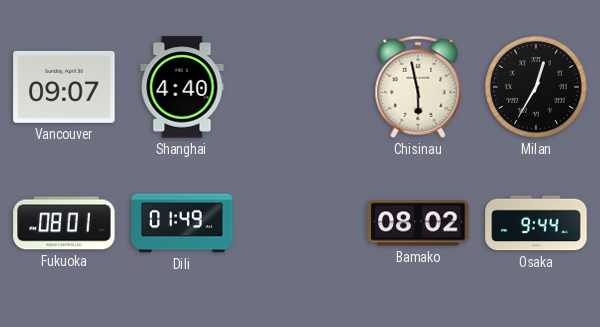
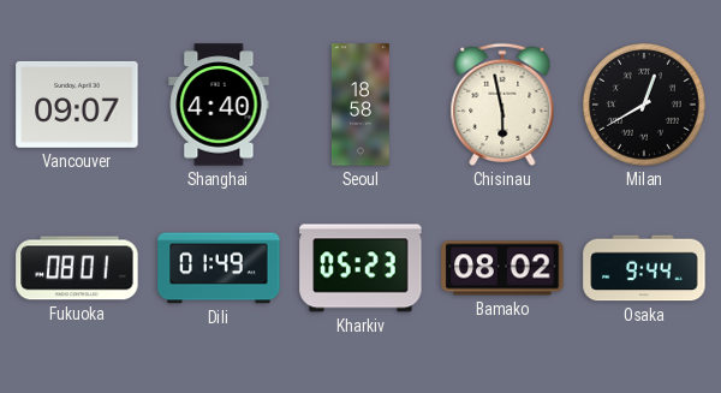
Seoul: none -> 18:58 (360, 105)
Milan: 12:35 -> 12:40 (644, 105)
Kharkiv: none -> 05:23 (360, 268)
